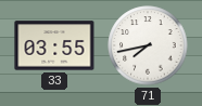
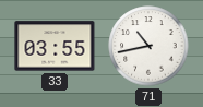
71: 7:43 -> 10:43 (148, 46)
